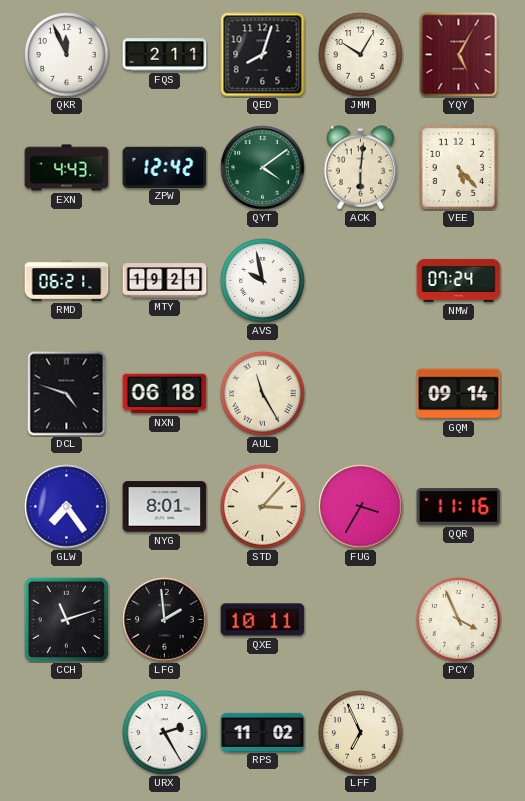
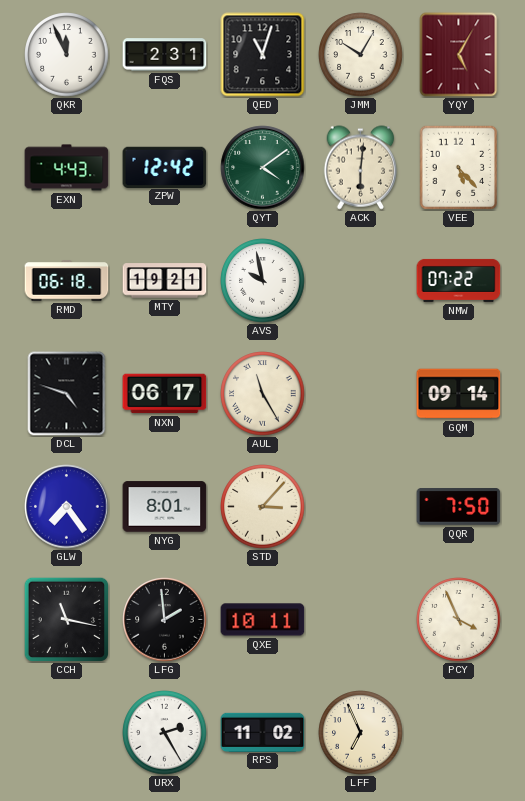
FQS: 2:11 -> 2:31 (165, 55)
QED: 8:03 -> 11:03 (263, 55)
RMD: 06:21 -> 06:18 (67, 281)
NMW: 07:24 -> 07:22 (459, 280)
NXN: 06:18 -> 06:17 (165, 394)
FUG: 3:35 -> none (361, 507)
QQR: 11:16 -> 7:50 (459, 507)
CCH: 11:12 -> 11:17 (66, 619)
